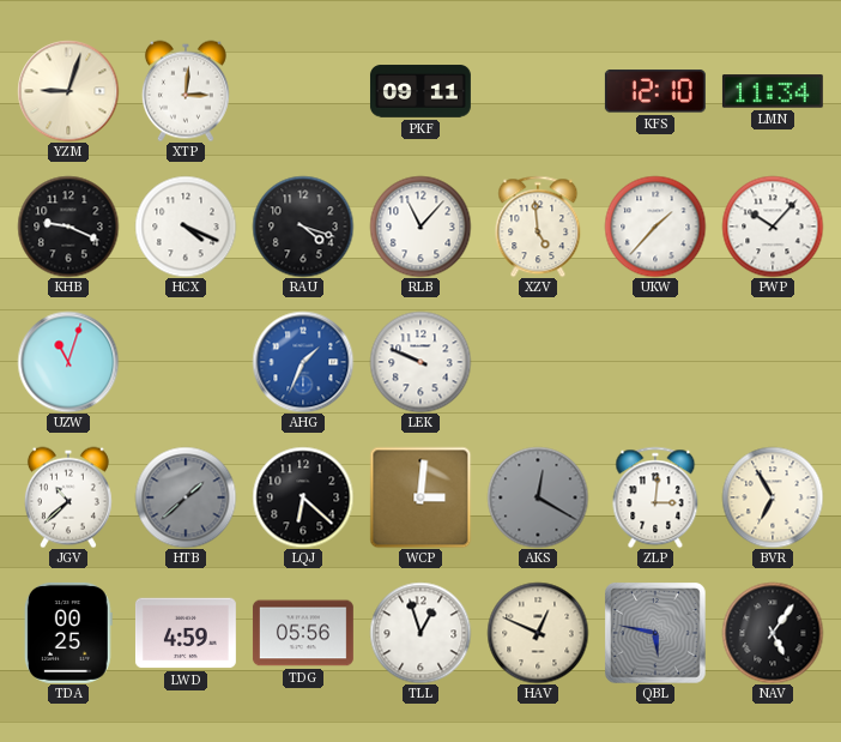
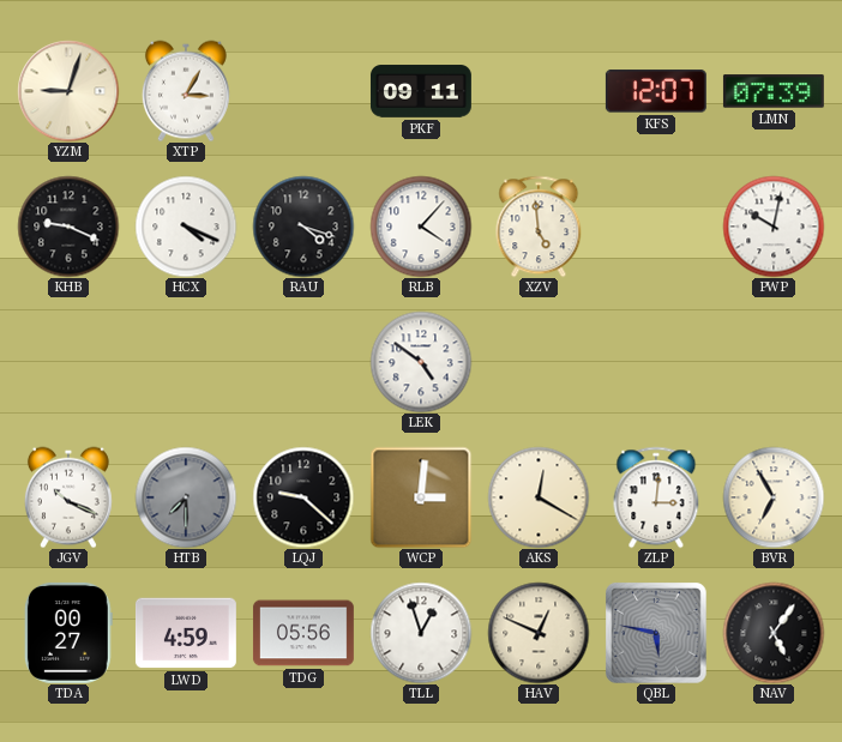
XTP: 3:01 -> 3:05 (186, 91)
KFS: 12:10 -> 12:07 (656, 91)
LMN: 11:34 -> 07:39 (774, 91)
RLB: 11:07 -> 4:07 (421, 227)
UKW: 1:37 -> none (655, 227)
PWP: 10:07 -> 10:02 (774, 227)
UZW: 11:03 -> none (68, 362)
AHG: 1:34 -> none (303, 362)
LEK: 9:49 -> 4:51 (421, 362)
JGV: 10:38 -> 10:19 (68, 497)
HTB: 1:38 -> 7:30 (186, 497)
LQJ: 6:22 -> 9:22 (303, 497)
AKS dial: grey -> cream (539, 497)
TDA: 00:25 -> 00:27 (68, 633)
